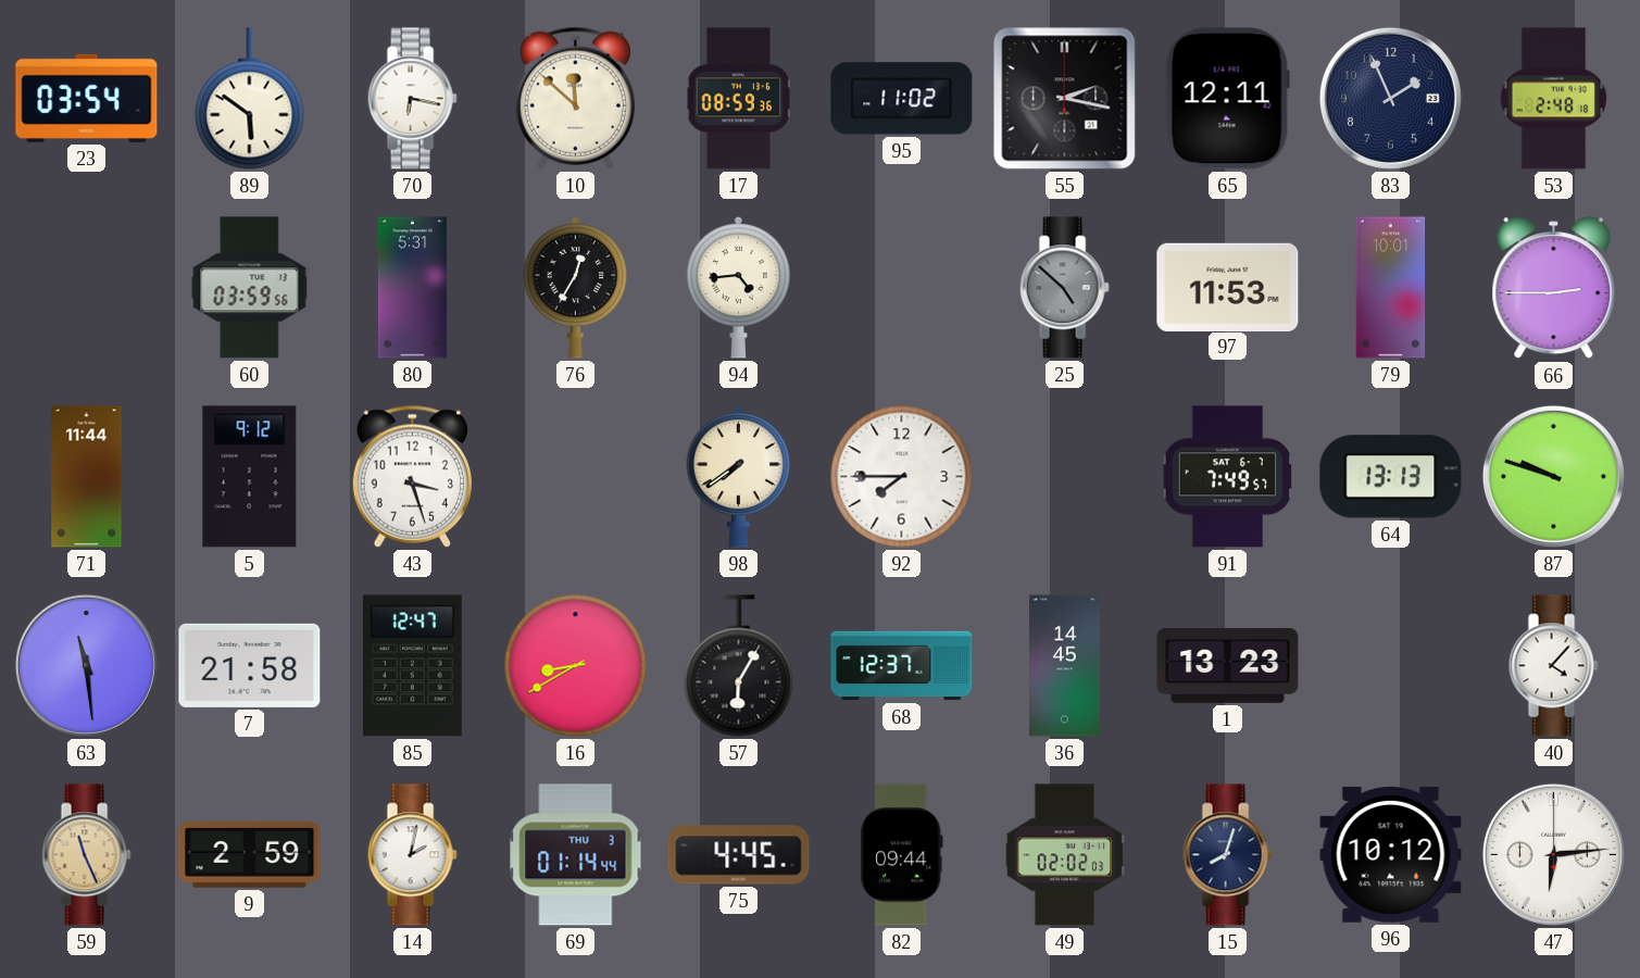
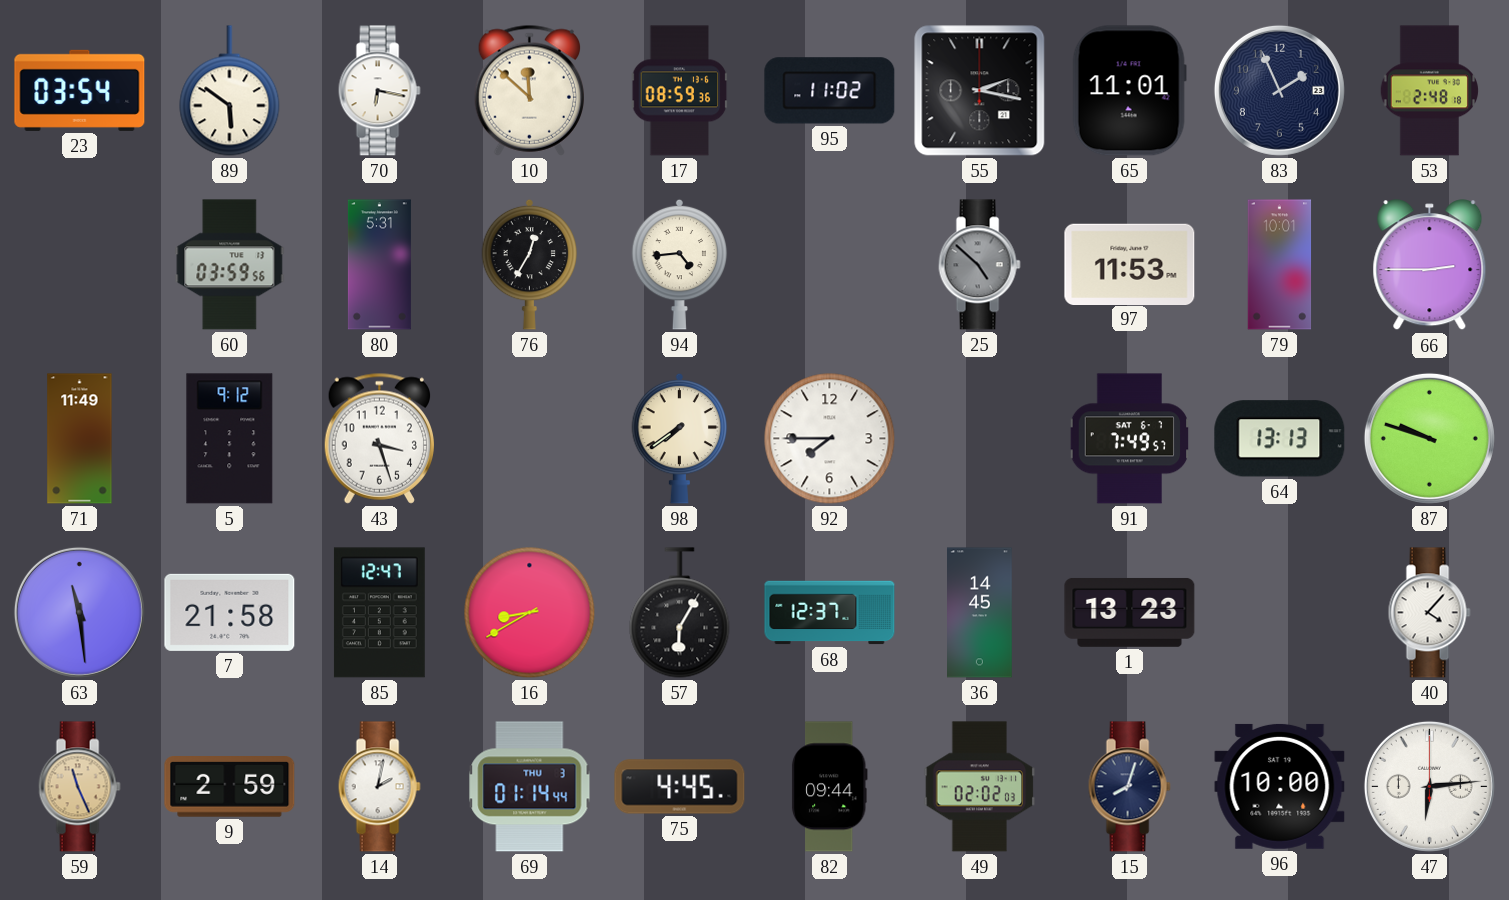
65: 12:11 -> 11:01 (1129, 91)
71: 11:44 -> 11:49 (80, 439)
96: 10:12 -> 10:00 (1280, 786)
